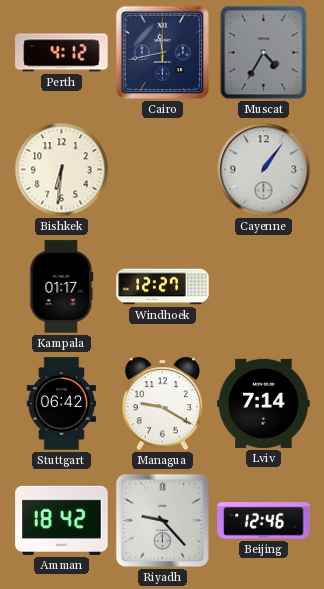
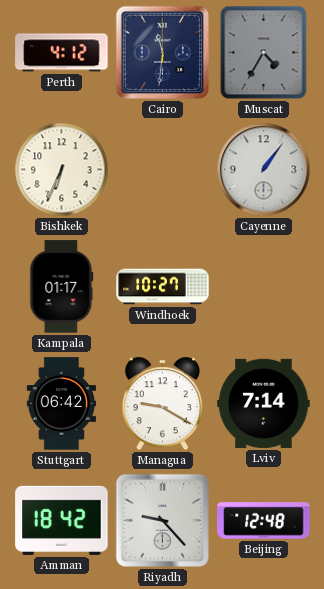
Cairo: 11:43 -> 11:31 (163, 53)
Bishkek: 6:31 -> 6:34 (62, 170)
Windhoek: 12:27 -> 10:27 (163, 287)
Beijing: 12:46 -> 12:48 (264, 521)
